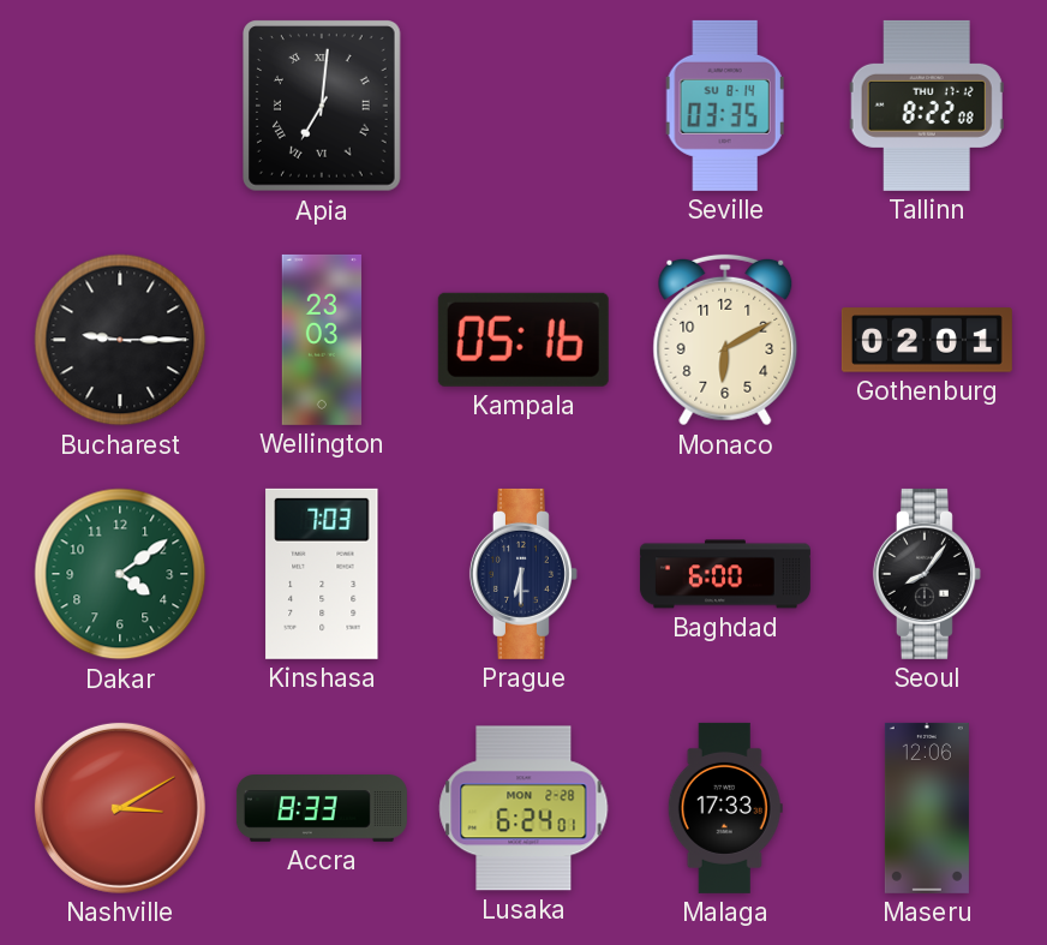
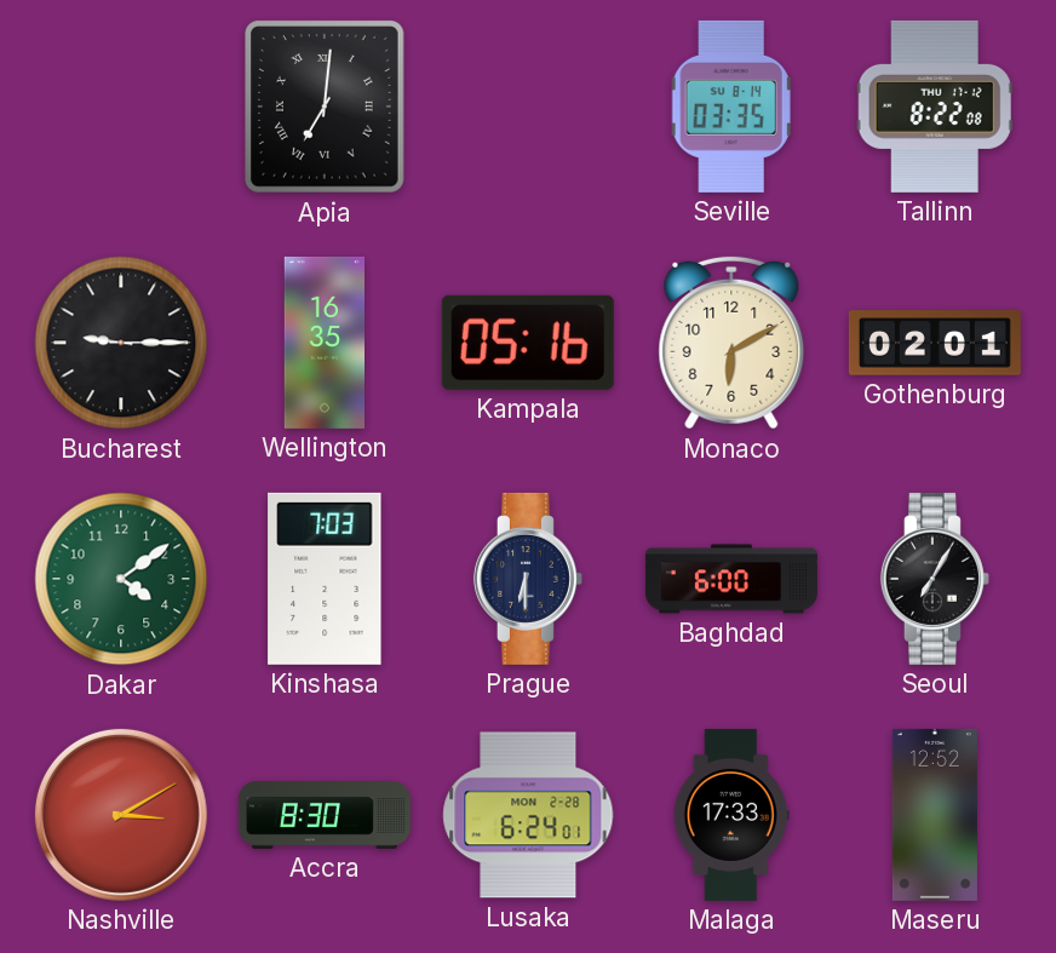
Wellington: 23:03 -> 16:35 (323, 343)
Seoul: 8:06 -> 7:05 (935, 579)
Accra: 8:33 -> 8:30 (325, 816)
Maseru: 12:06 -> 12:52 (935, 815)
